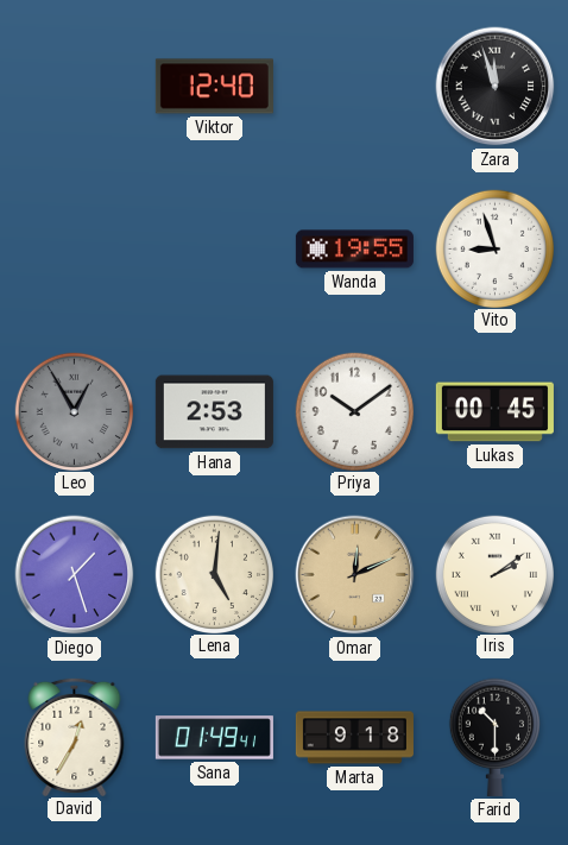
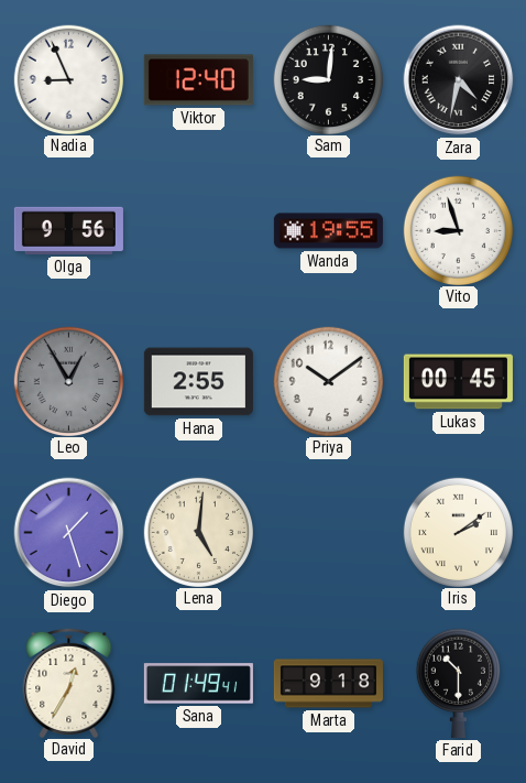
Nadia: none -> 8:56 (68, 79)
Sam: none -> 9:01 (328, 79)
Zara: 11:57 -> 4:32 (459, 80)
Olga: none -> 9:56 (68, 230)
Hana: 2:53 -> 2:55 (198, 382)
Omar: 12:11 -> none (355, 575)
